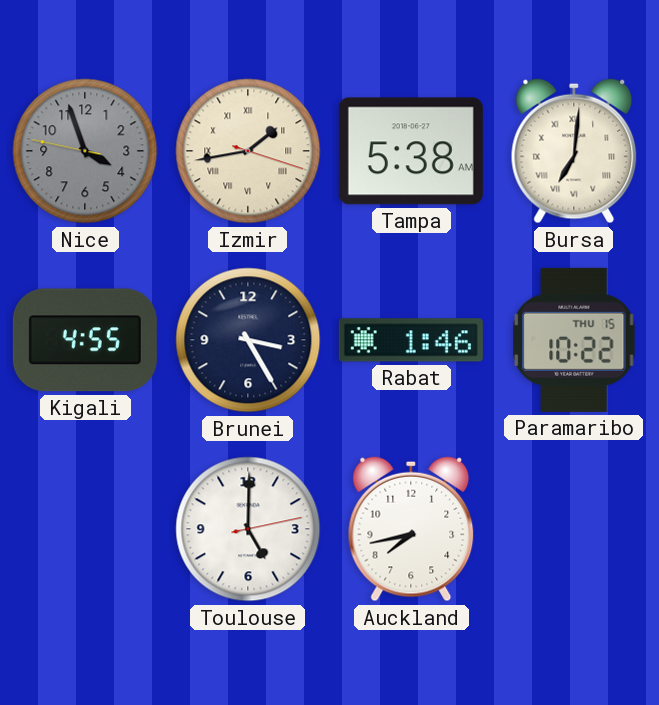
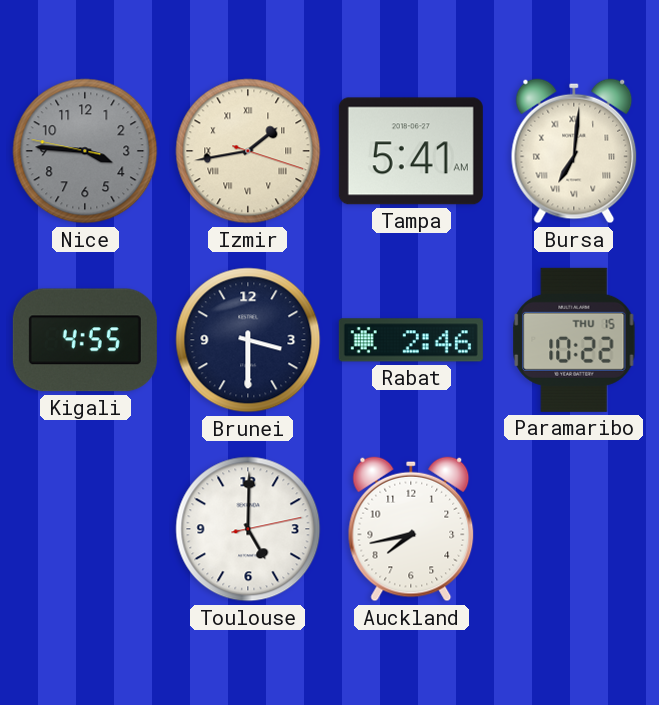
Nice: 3:56 -> 3:45 (85, 151)
Tampa: 5:38 -> 5:41 (411, 151)
Brunei: 3:25 -> 3:30 (248, 340)
Rabat: 1:46 -> 2:46 (411, 340)
